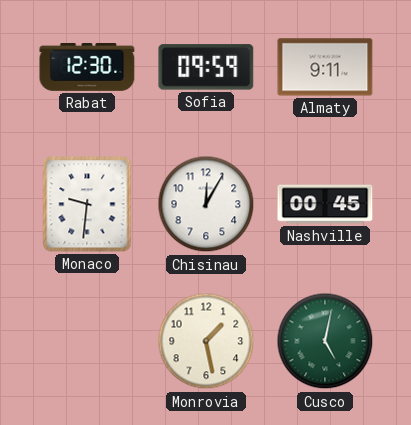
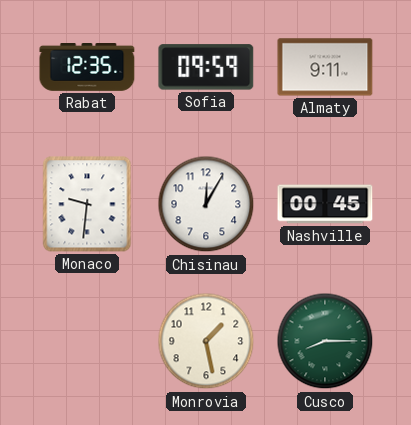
Rabat: 12:30 -> 12:35 (87, 68)
Cusco: 5:02 -> 8:15 (325, 341)
